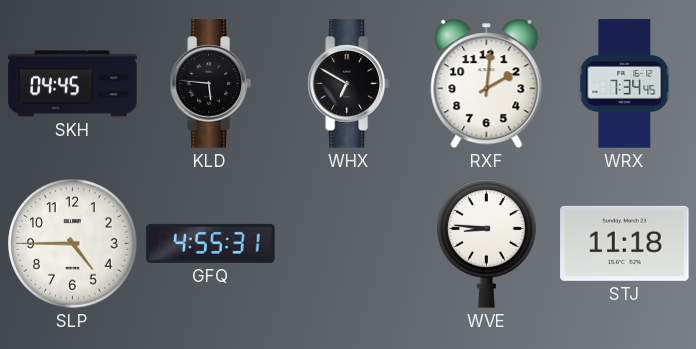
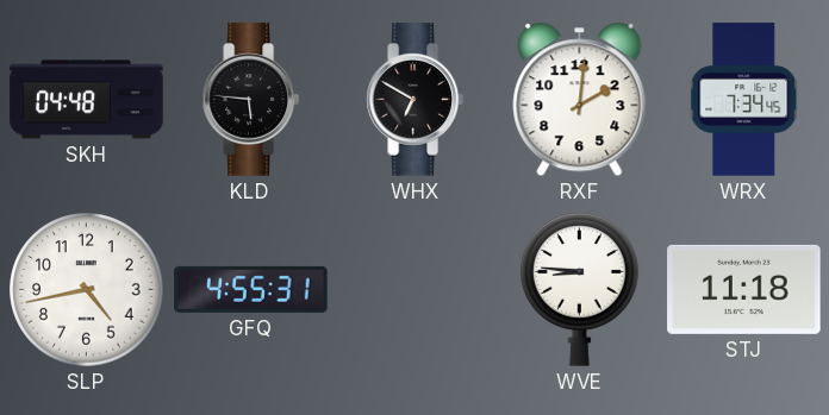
SKH: 04:45 -> 04:48 (87, 100)
SLP: 4:45 -> 4:43 (87, 290)
